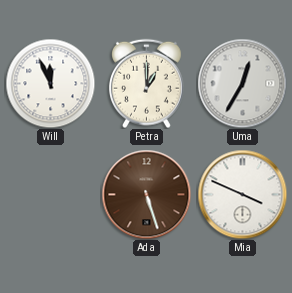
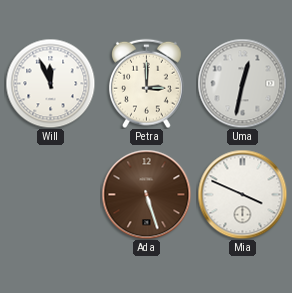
Petra: 1:00 -> 3:00 (146, 83)
Uma: 12:35 -> 12:32 (242, 83)
